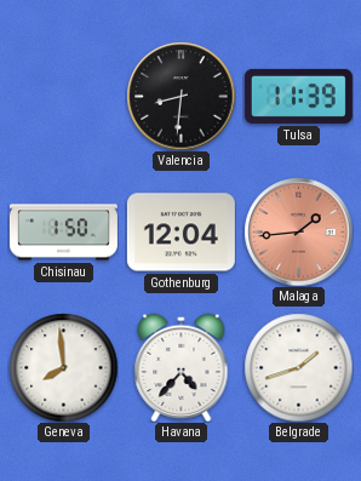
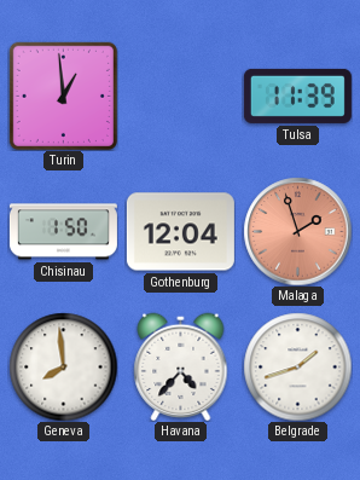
Turin: none -> 12:59 (63, 96)
Valencia: 8:31 -> none (180, 96)
Malaga: 1:44 -> 1:57 (297, 231)
